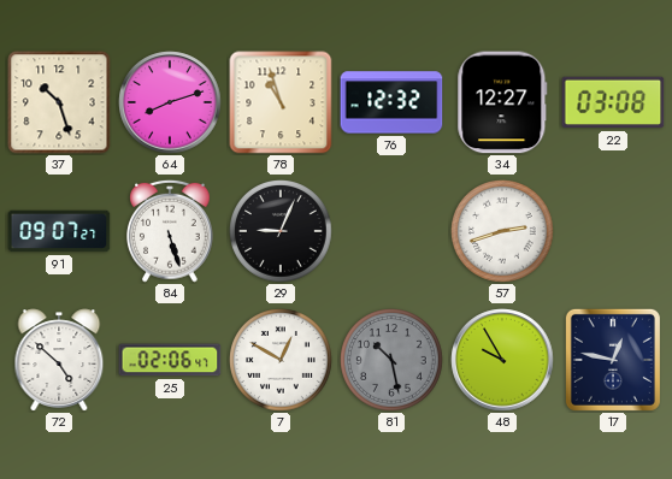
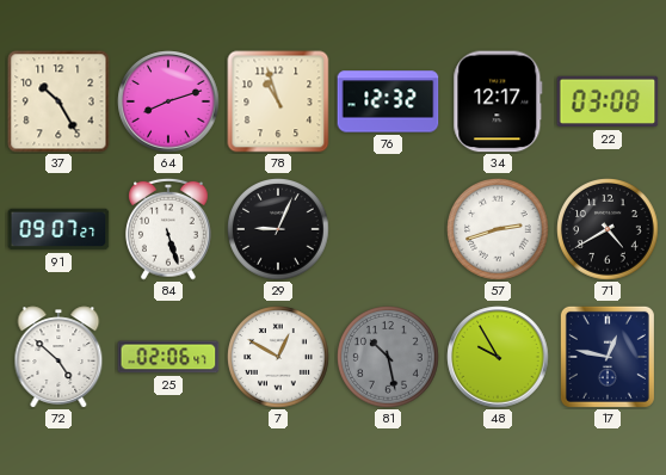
37: 10:27 -> 10:25 (58, 101)
34: 12:27 -> 12:17 (498, 101)
71: none -> 4:40 (608, 229)
